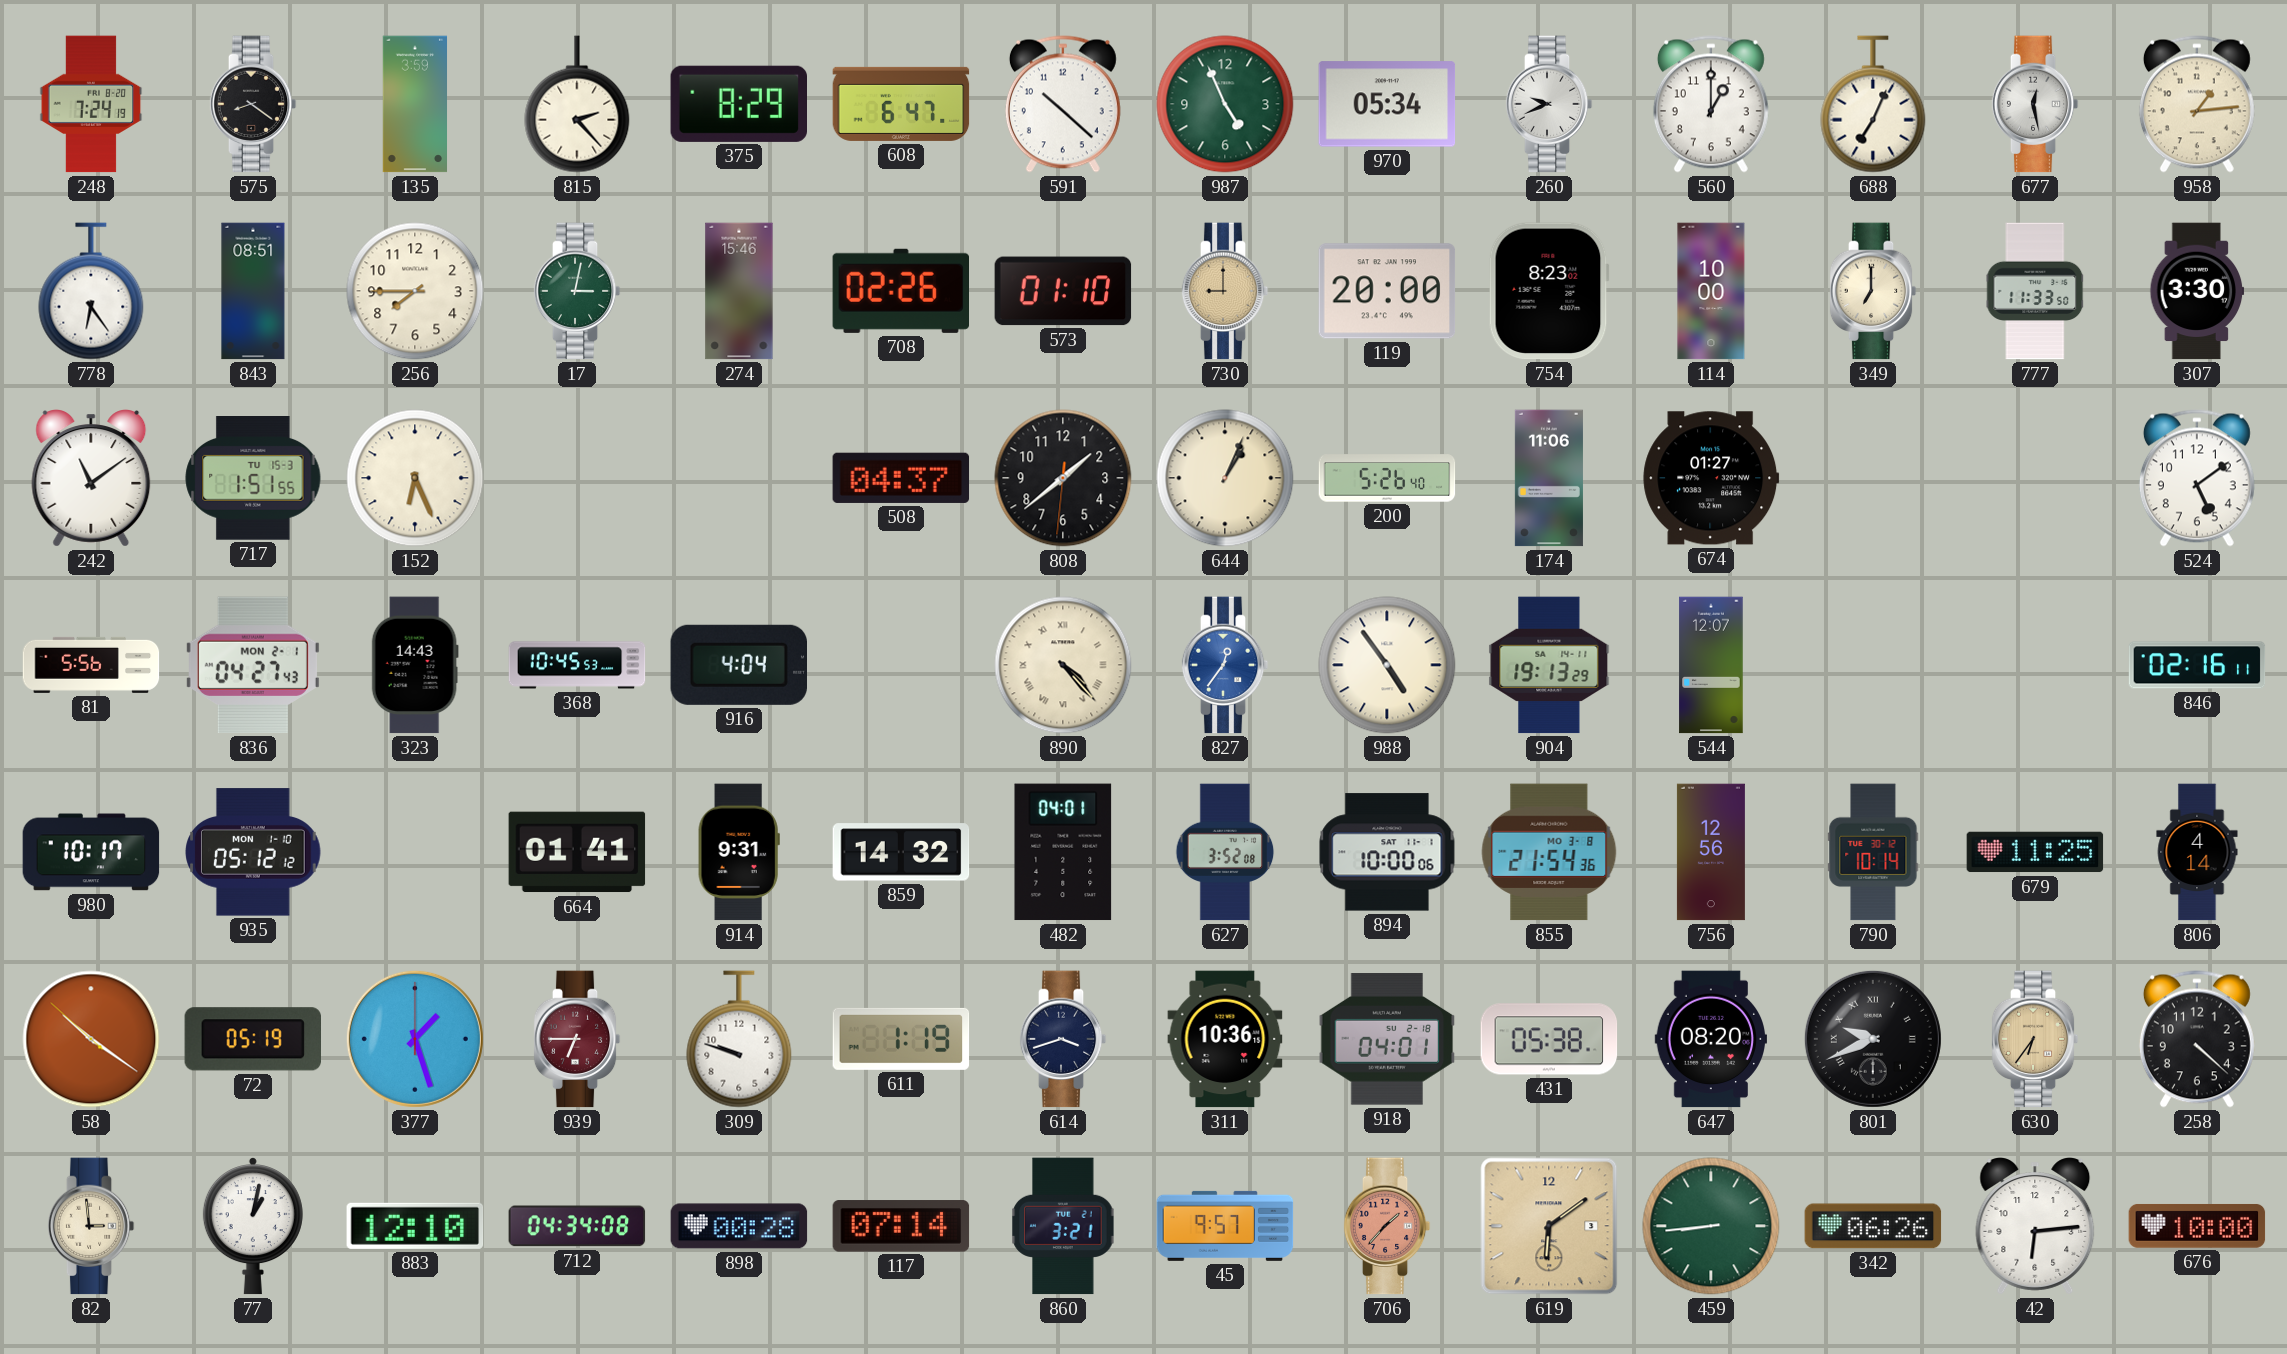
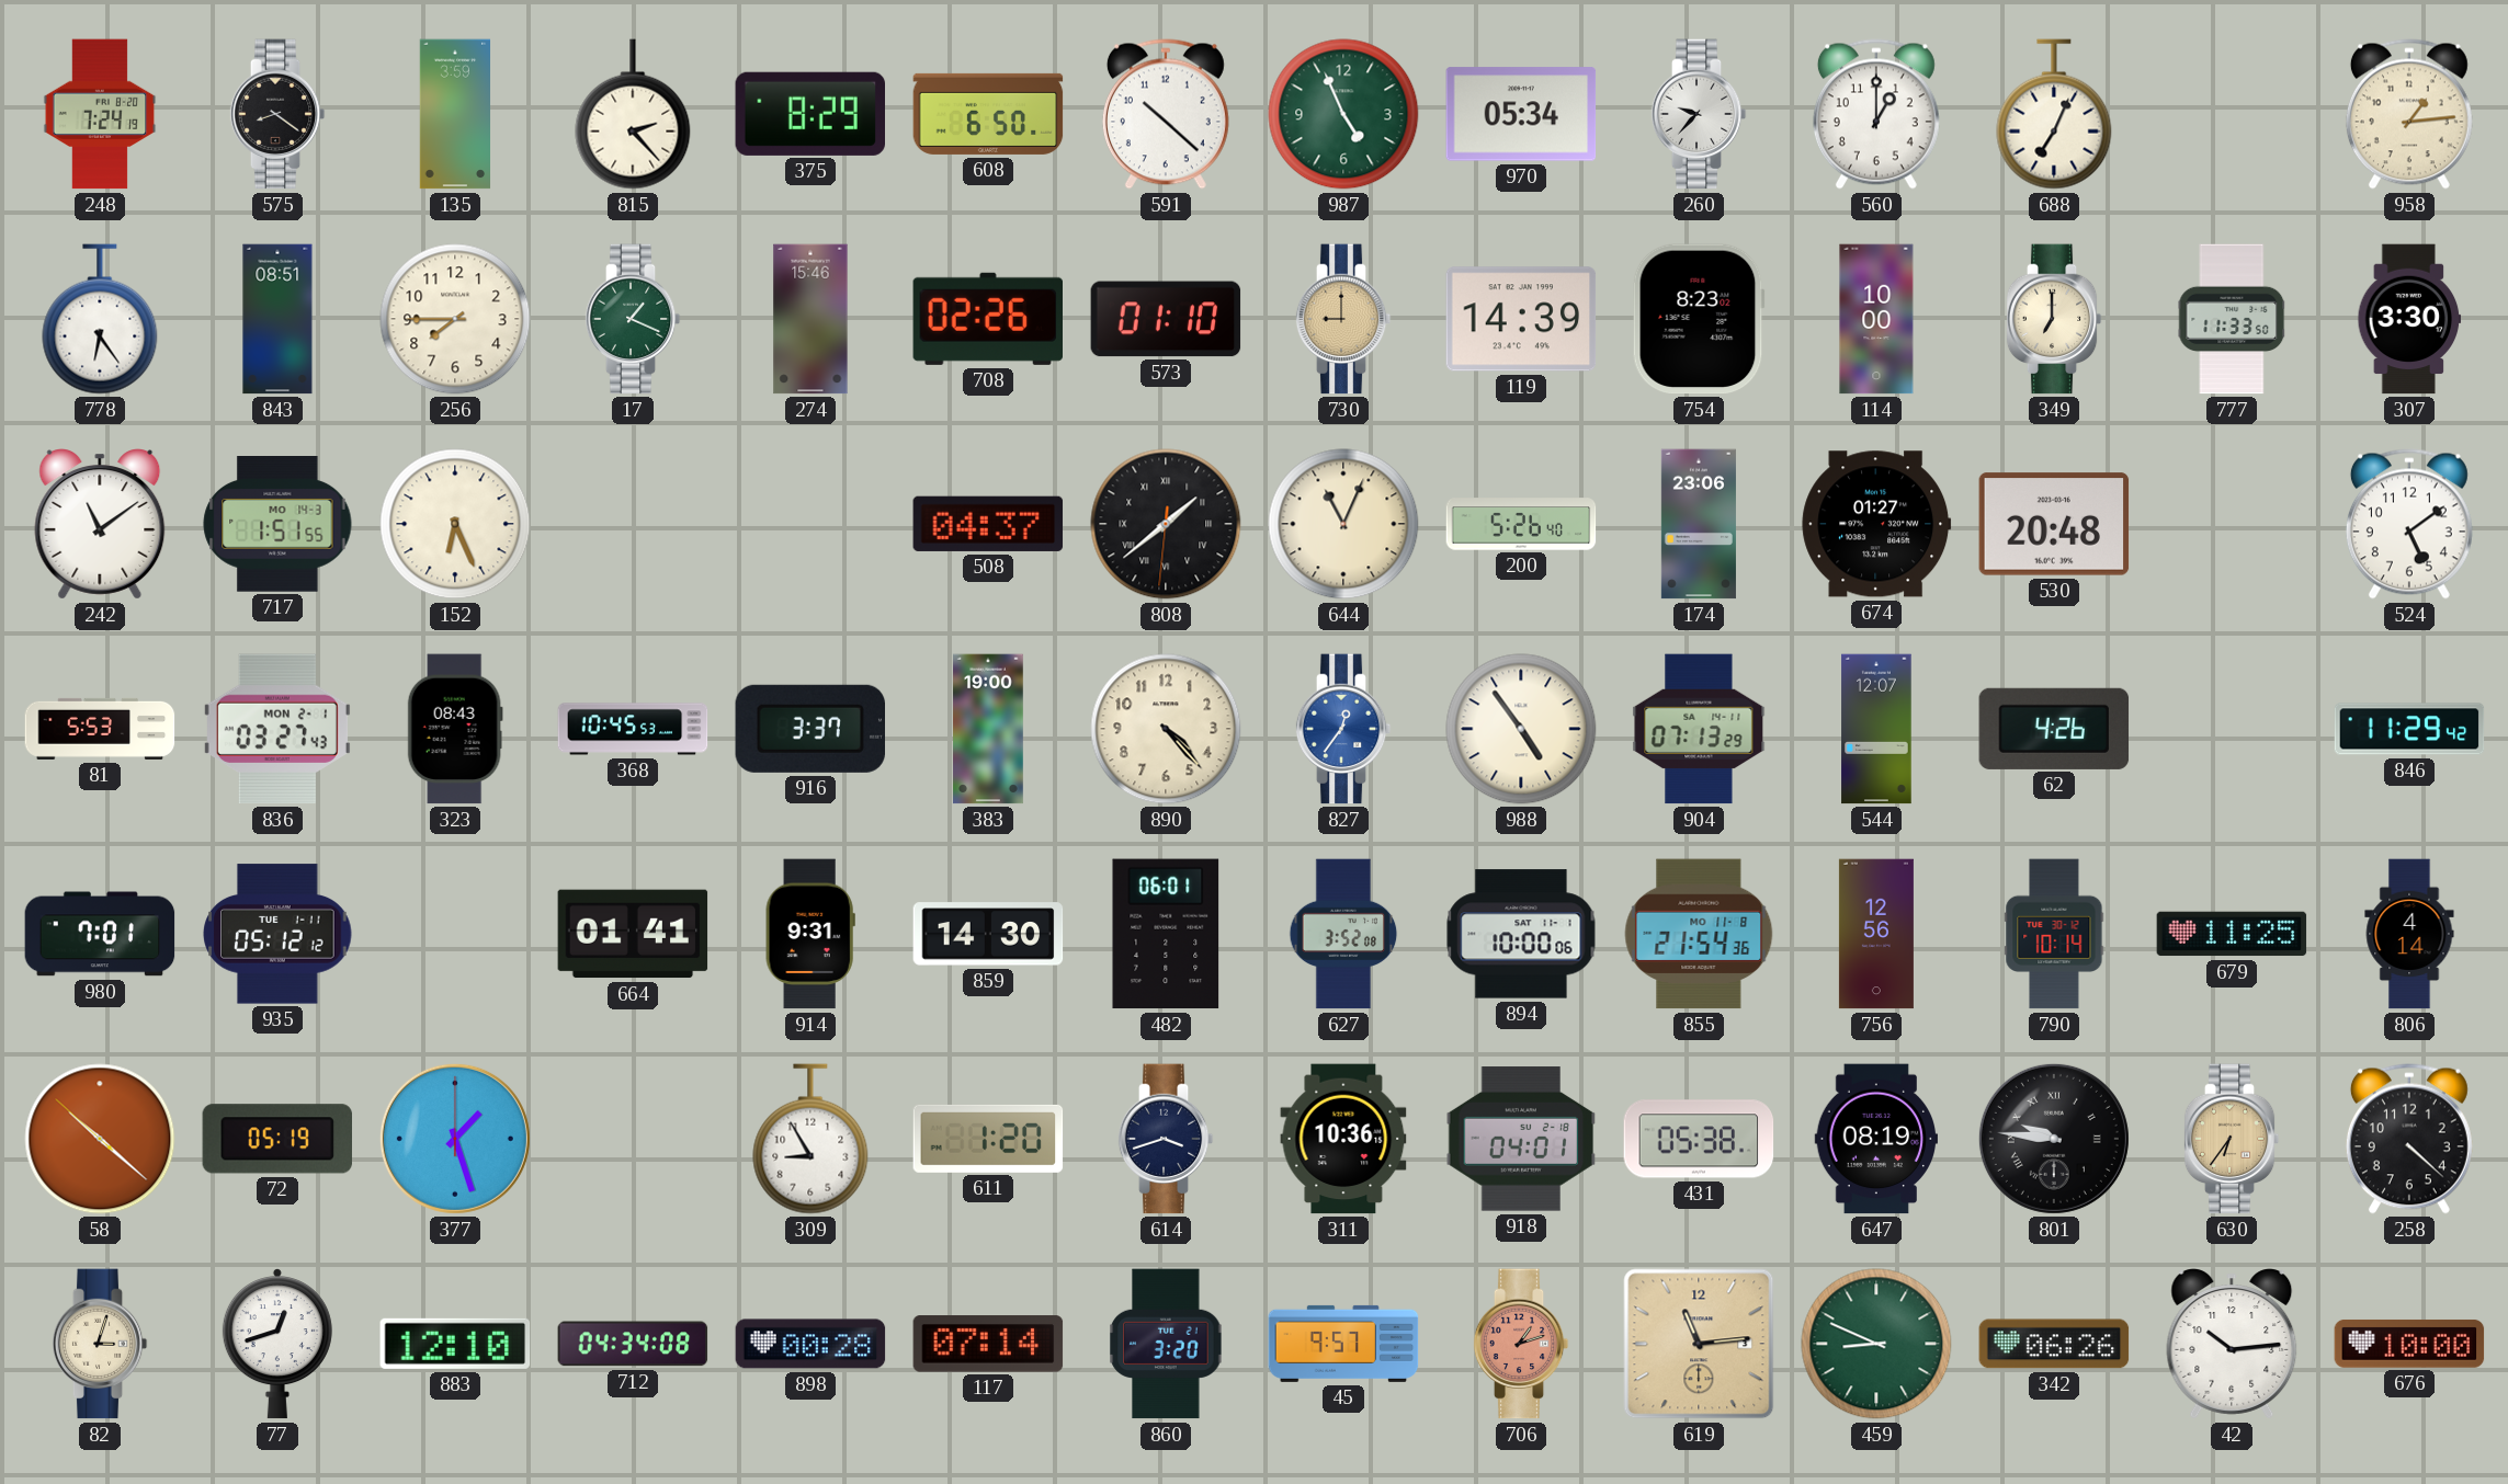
608: 6:47 -> 6:50 (988, 114)
260: 9:41 -> 9:37 (1699, 114)
677: 12:28 -> none (2035, 104)
17: 3:02 -> 1:19 (633, 319)
119: 20:00 -> 14:39 (1521, 319)
717 date: TU 15-3 -> MO 14-3 (277, 524)
808 numerals: Arabic -> Roman (1166, 524)
644: 1:04 -> 11:04 (1343, 524)
174: 11:06 -> 23:06 (1699, 524)
530: none -> 20:48 (2054, 524)
81: 5:56 -> 5:53 (100, 729)
836: 04:27 -> 03:27 (277, 729)
323: 14:43 -> 08:43 (455, 729)
916: 4:04 -> 3:37 (809, 729)
383: none -> 19:00 (988, 729)
890 numerals: Roman -> Arabic (1166, 729)
904: 19:13 -> 07:13 (1699, 729)
62: none -> 4:26 (2054, 729)
846: 02:16 -> 11:29 (2409, 729)
980: 10:17 -> 7:01 (100, 934)
935 date: MON 1-10 -> TUE 1-11 (277, 934)
859: 14:32 -> 14:30 (988, 934)
482: 04:01 -> 06:01 (1166, 934)
855 date: MO 3-8 -> MO 11-8 (1699, 934)
58: 10:20 -> 10:21 (100, 1139)
939: 6:45 -> none (577, 1039)
309: 9:48 -> 8:55 (810, 1139)
611: 1:19 -> 1:20 (988, 1139)
647: 08:20 -> 08:19 (1875, 1139)
801: 9:41 -> 9:46 (2054, 1139)
82: 2:59 -> 3:03 (100, 1344)
77: 1:02 -> 12:42 (277, 1344)
860: 3:21 -> 3:20 (1166, 1344)
706: 1:37 -> 1:12 (1521, 1344)
619: 6:09 -> 11:14 (1699, 1344)
459: 8:44 -> 8:49 (1876, 1344)
42: 6:14 -> 10:14 (2232, 1344)
